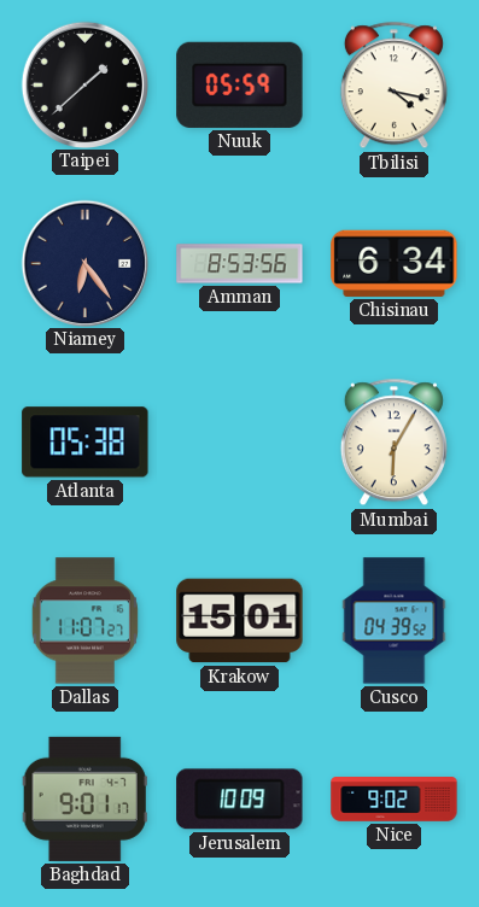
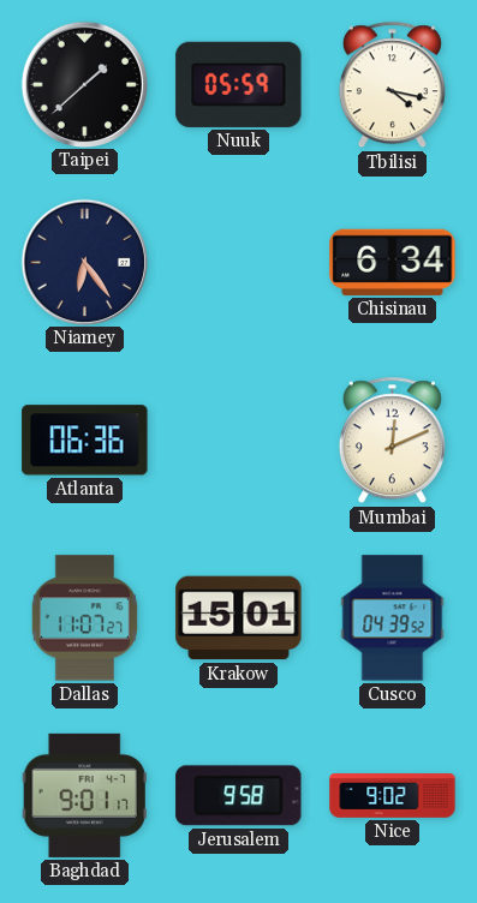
Amman: 8:53 -> none (240, 264)
Atlanta: 05:38 -> 06:36 (85, 441)
Mumbai: 6:05 -> 12:11 (392, 441)
Jerusalem: 10:09 -> 9:58 (239, 796)
